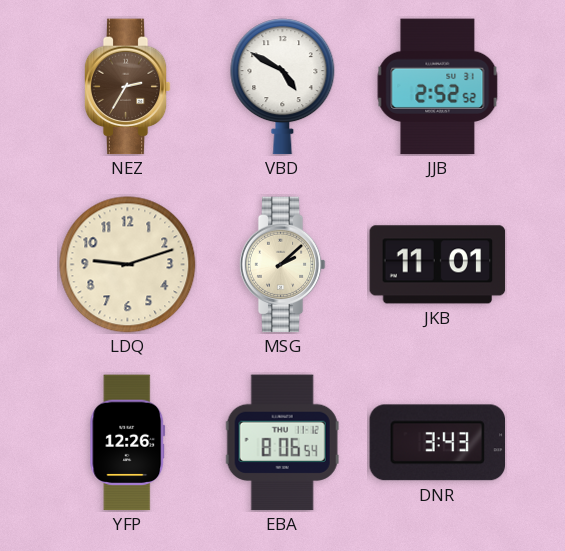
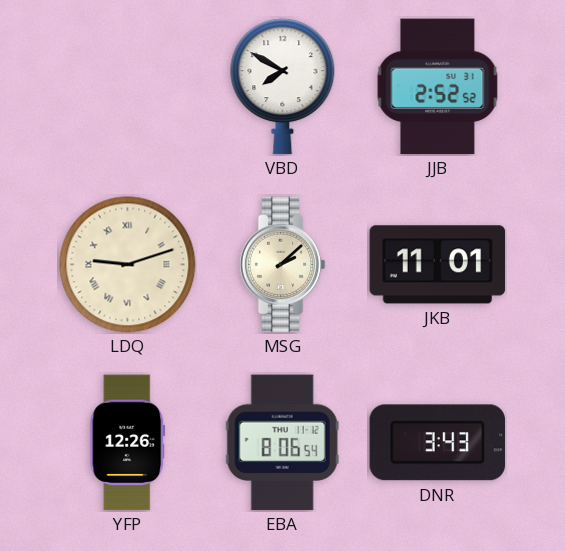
NEZ: 2:35 -> none (127, 87)
VBD: 4:50 -> 7:50 (283, 87)
LDQ numerals: Arabic -> Roman (128, 265)
